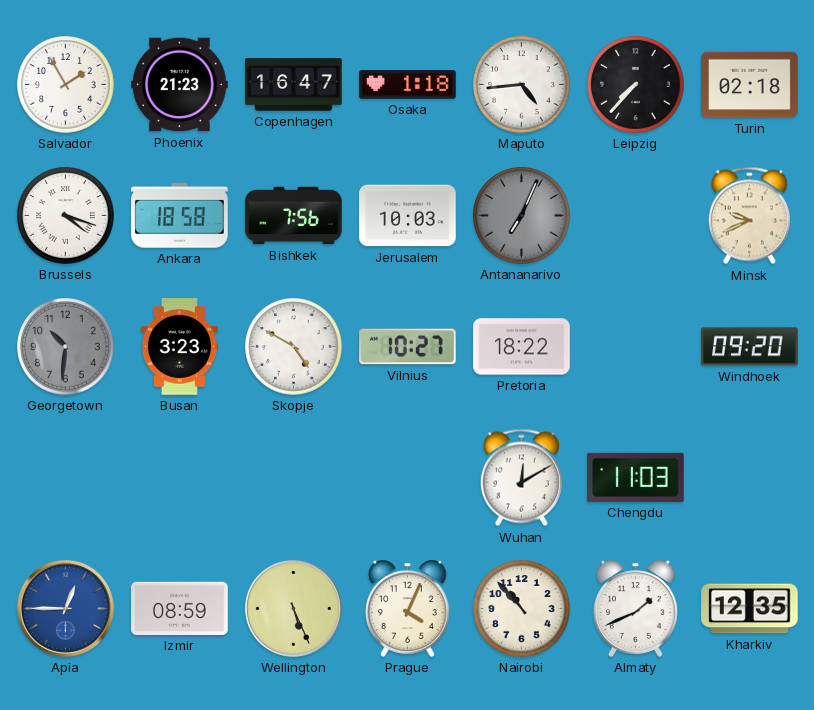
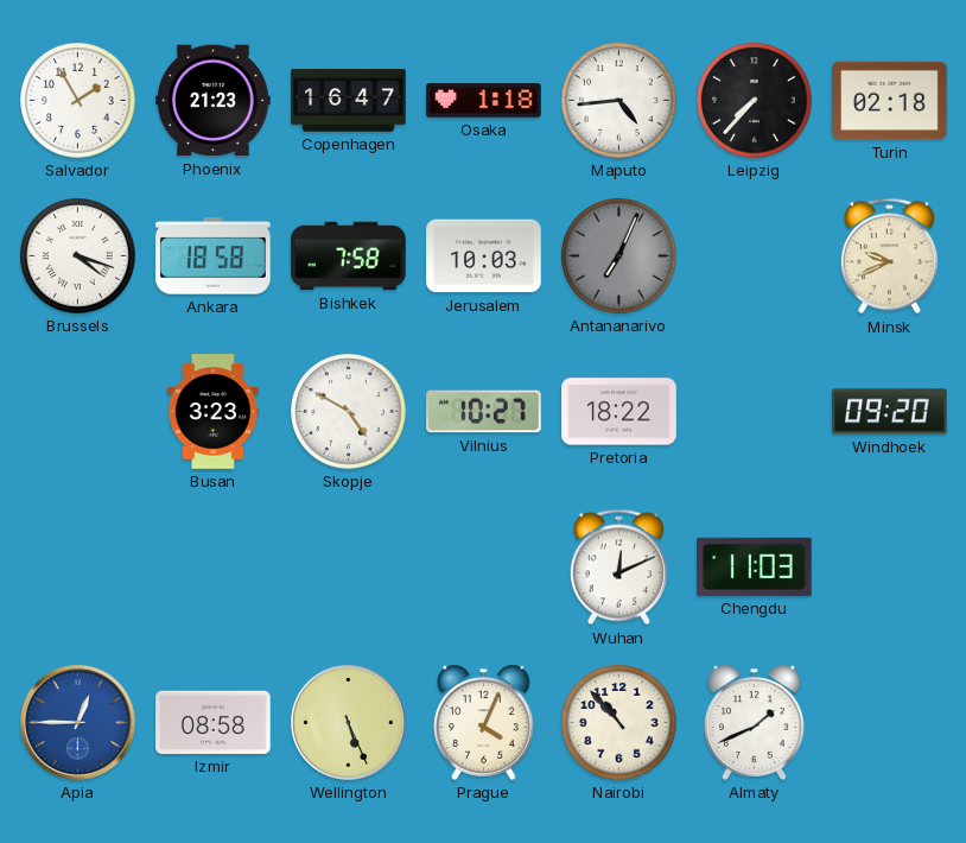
Bishkek: 7:56 -> 7:58 (349, 256)
Georgetown: 10:31 -> none (66, 347)
Wuhan: 12:10 -> 12:11 (618, 568)
Izmir: 08:59 -> 08:58 (214, 722)
Kharkiv: 12:35 -> none (750, 609)
